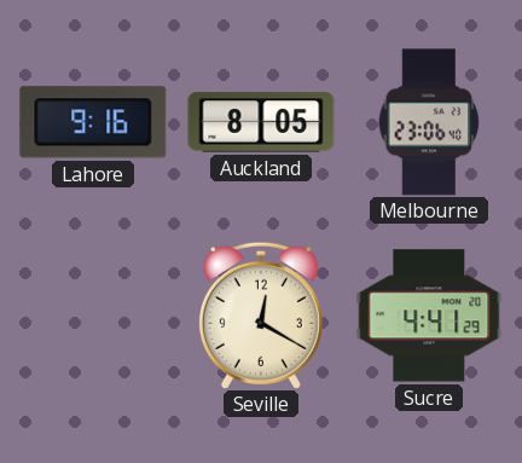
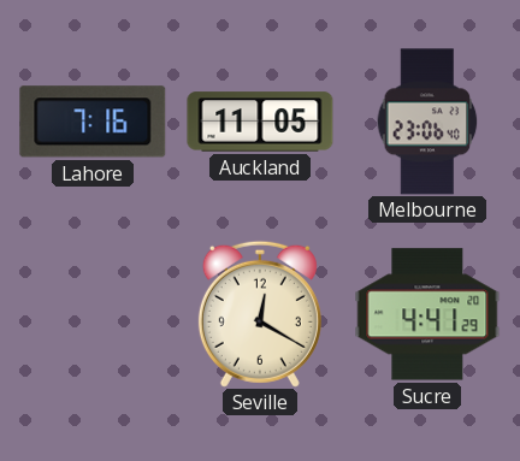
Lahore: 9:16 -> 7:16 (93, 122)
Auckland: 8:05 -> 11:05 (260, 122)
